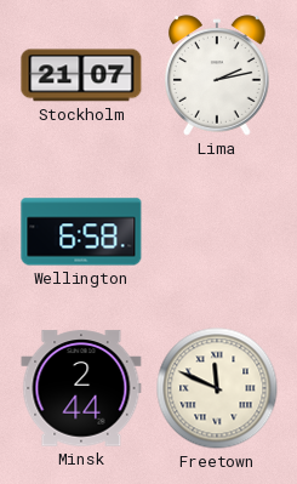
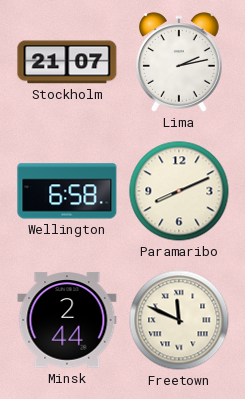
Paramaribo: none -> 8:11 (179, 191)
